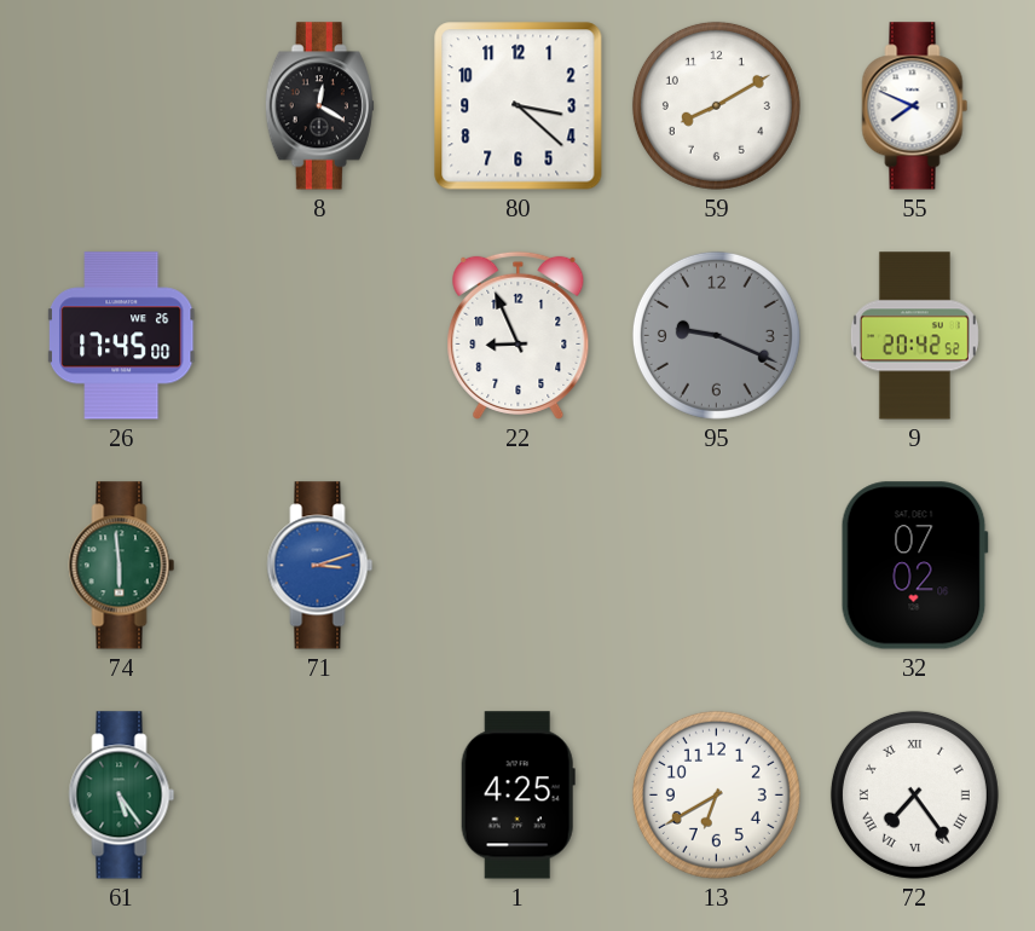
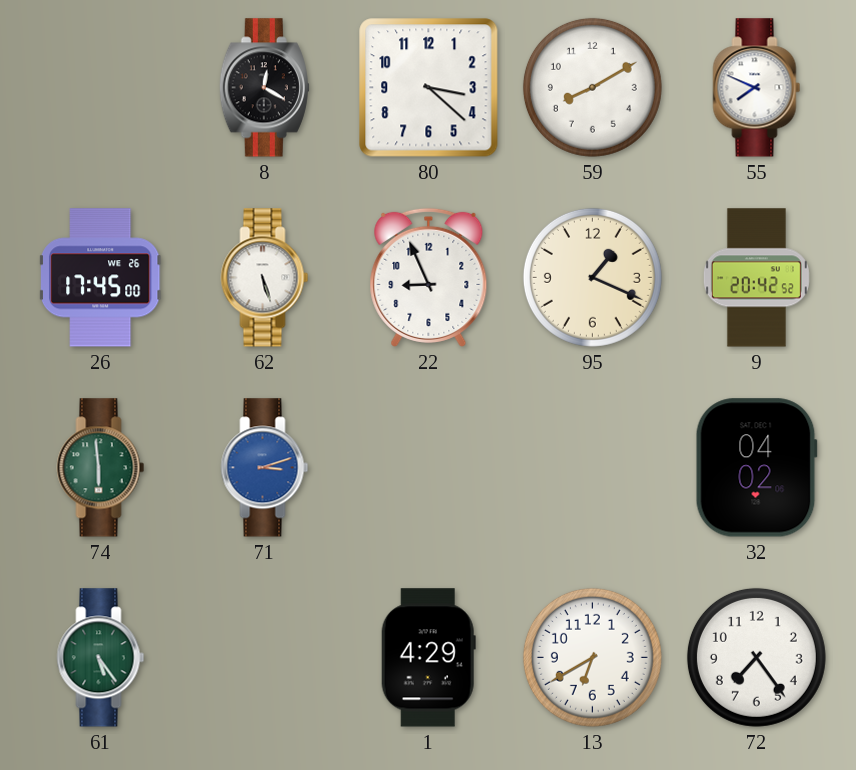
62: none -> 5:27 (265, 278)
95: 9:19 -> 1:19 (592, 277)
95 dial: grey -> cream (592, 277)
32: 07:02 -> 04:02 (756, 468)
1: 4:25 -> 4:29 (428, 658)
72 numerals: Roman -> Arabic (756, 657)
